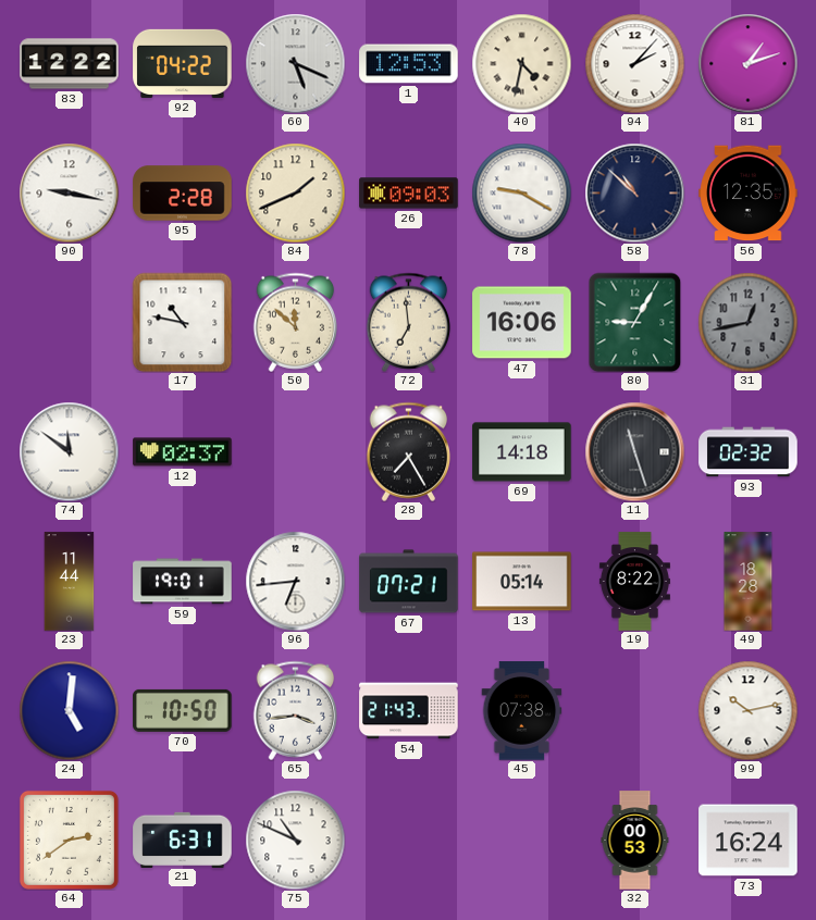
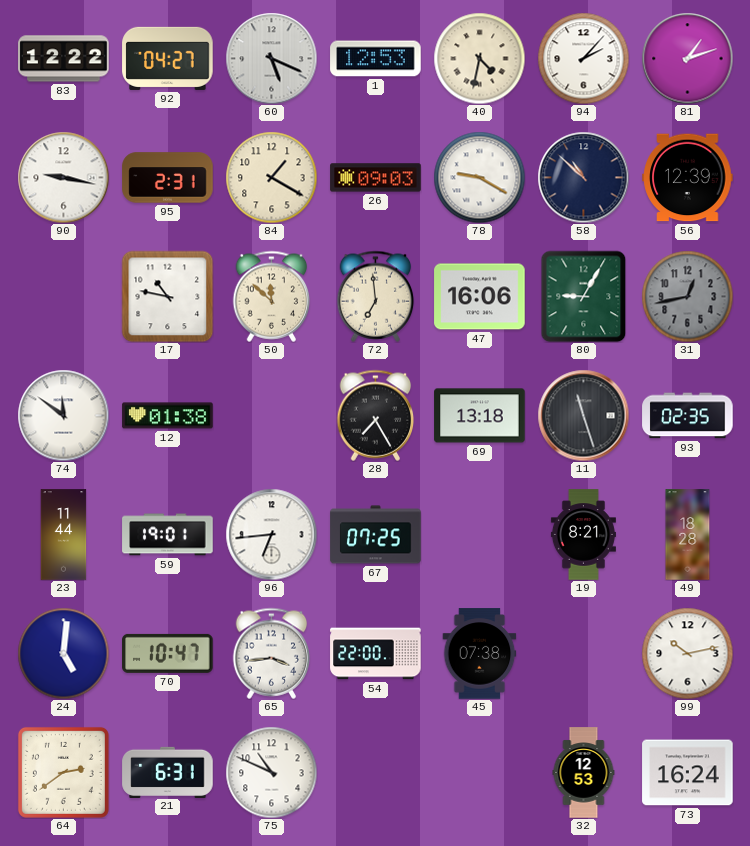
92: 04:22 -> 04:27 (168, 58)
95: 2:28 -> 2:31 (168, 178)
84: 1:41 -> 1:20 (271, 177)
56: 12:35 -> 12:39 (688, 178)
12: 02:37 -> 01:38 (168, 416)
69: 14:18 -> 13:18 (480, 416)
93: 02:32 -> 02:35 (688, 416)
67: 07:21 -> 07:25 (376, 535)
13: 05:14 -> none (522, 582)
19: 8:22 -> 8:21 (583, 535)
70: 10:50 -> 10:47 (168, 653)
54: 21:43 -> 22:00 (376, 654)
32: 00:53 -> 12:53 (584, 773)
